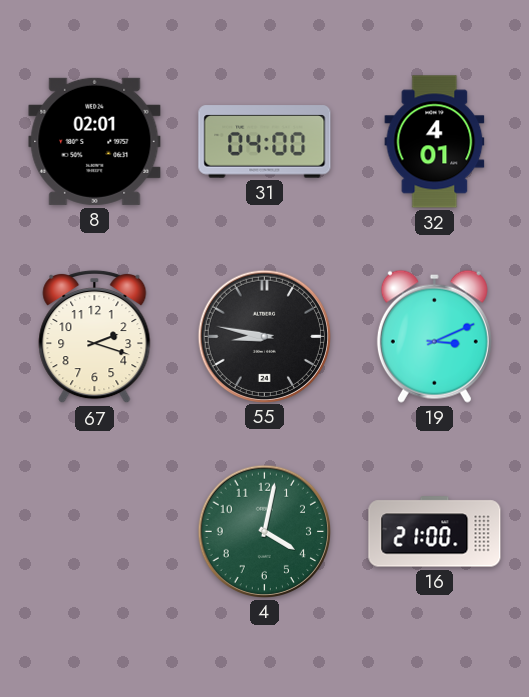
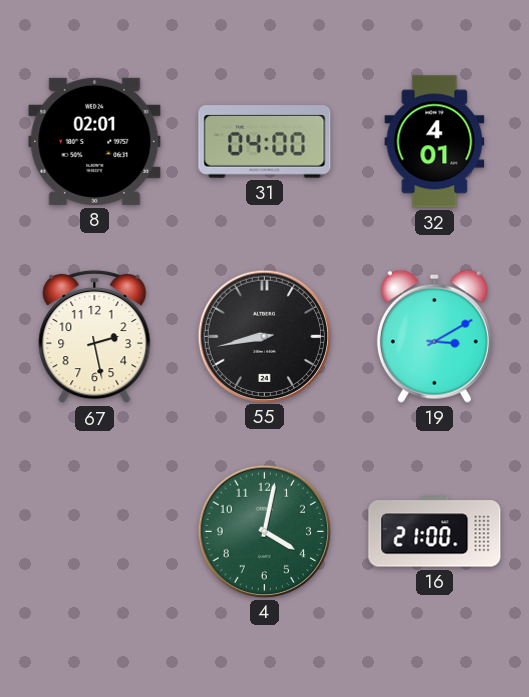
67: 2:18 -> 2:28 (95, 337)
55: 8:47 -> 8:43 (264, 336)
19: 3:11 -> 3:10 (434, 336)
